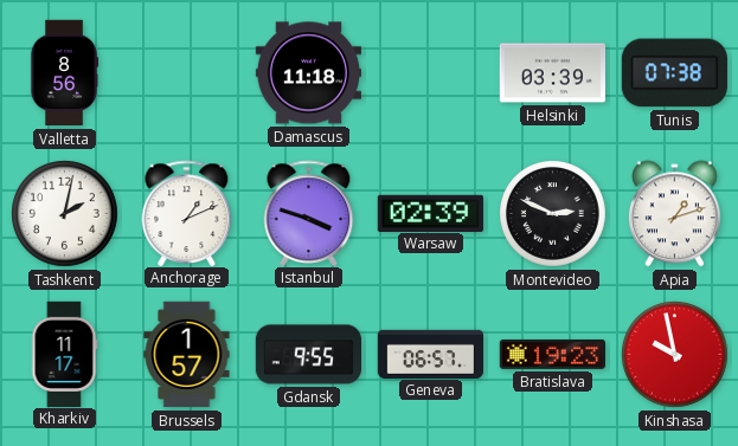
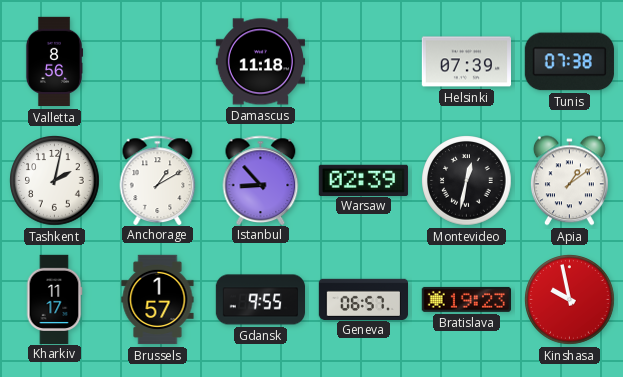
Helsinki: 03:39 -> 07:39 (466, 62)
Anchorage: 1:11 -> 1:10 (158, 180)
Istanbul: 3:48 -> 8:53 (261, 180)
Montevideo: 2:49 -> 12:32 (467, 181)
Apia: 1:12 -> 1:09 (569, 181)
